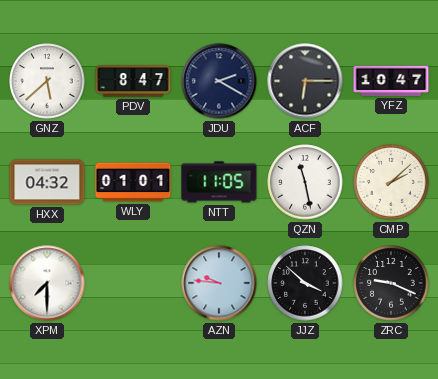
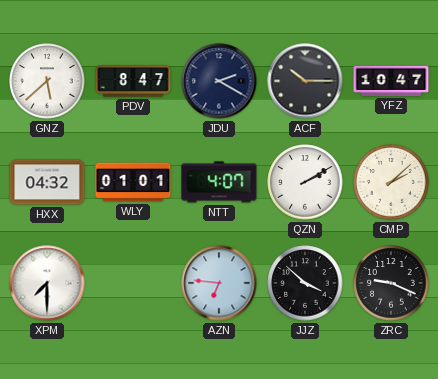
ACF: 6:15 -> 10:15 (305, 81)
NTT: 11:05 -> 4:07 (219, 182)
QZN: 11:28 -> 2:10 (305, 182)
AZN: 9:46 -> 6:46 (219, 283)
